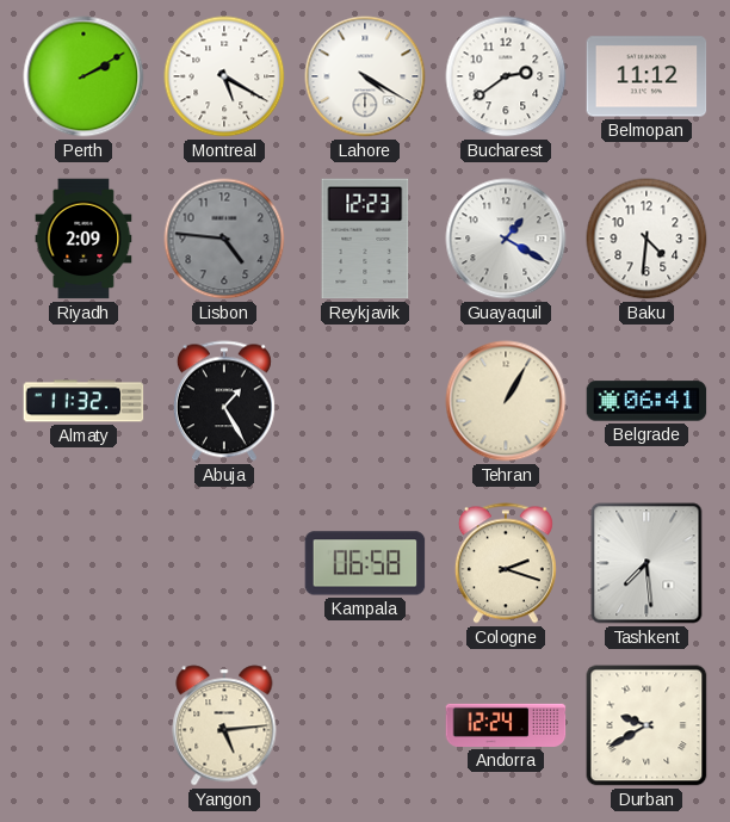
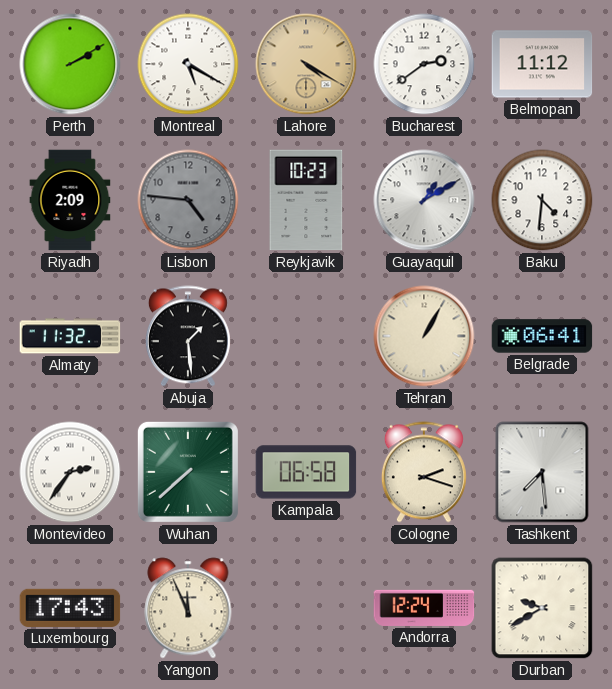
Lahore dial: white -> champagne (306, 64)
Reykjavik: 12:23 -> 10:23 (306, 200)
Guayaquil: 1:20 -> 1:10 (424, 200)
Abuja: 1:25 -> 1:29 (188, 336)
Montevideo: none -> 2:36 (70, 472)
Wuhan: none -> 7:38 (188, 472)
Luxembourg: none -> 17:43 (70, 608)
Yangon: 5:14 -> 11:56 (188, 608)
